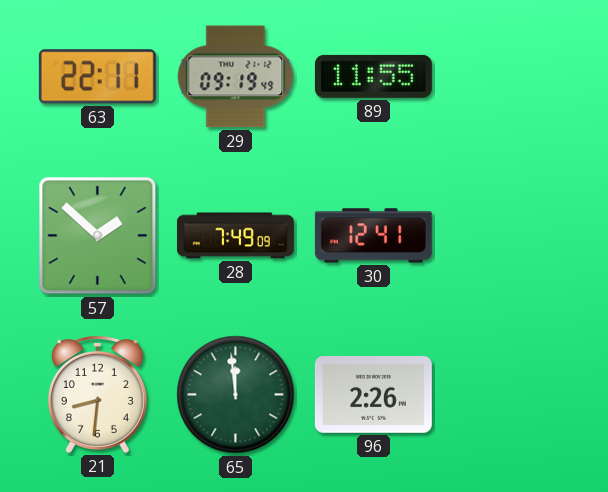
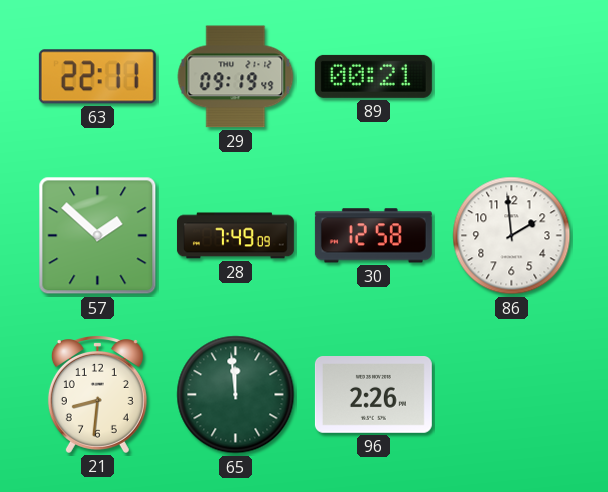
89: 11:55 -> 00:21 (373, 76)
30: 12:41 -> 12:58 (373, 236)
86: none -> 1:59 (512, 236)
